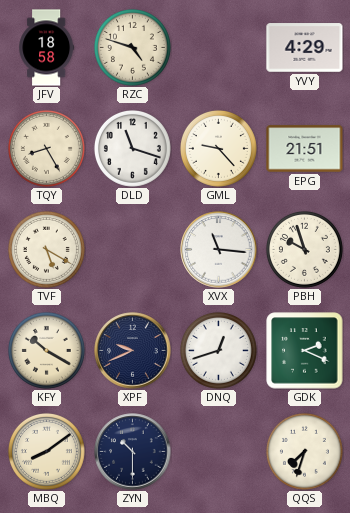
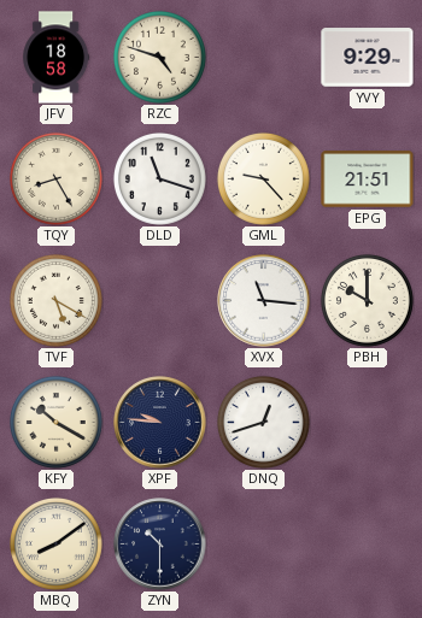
YVY: 4:29 -> 9:29 (368, 58)
PBH: 9:57 -> 10:00 (367, 300)
XPF: 9:41 -> 9:46 (160, 423)
GDK: 2:19 -> none (305, 351)
QQS: 7:33 -> none (304, 451)
